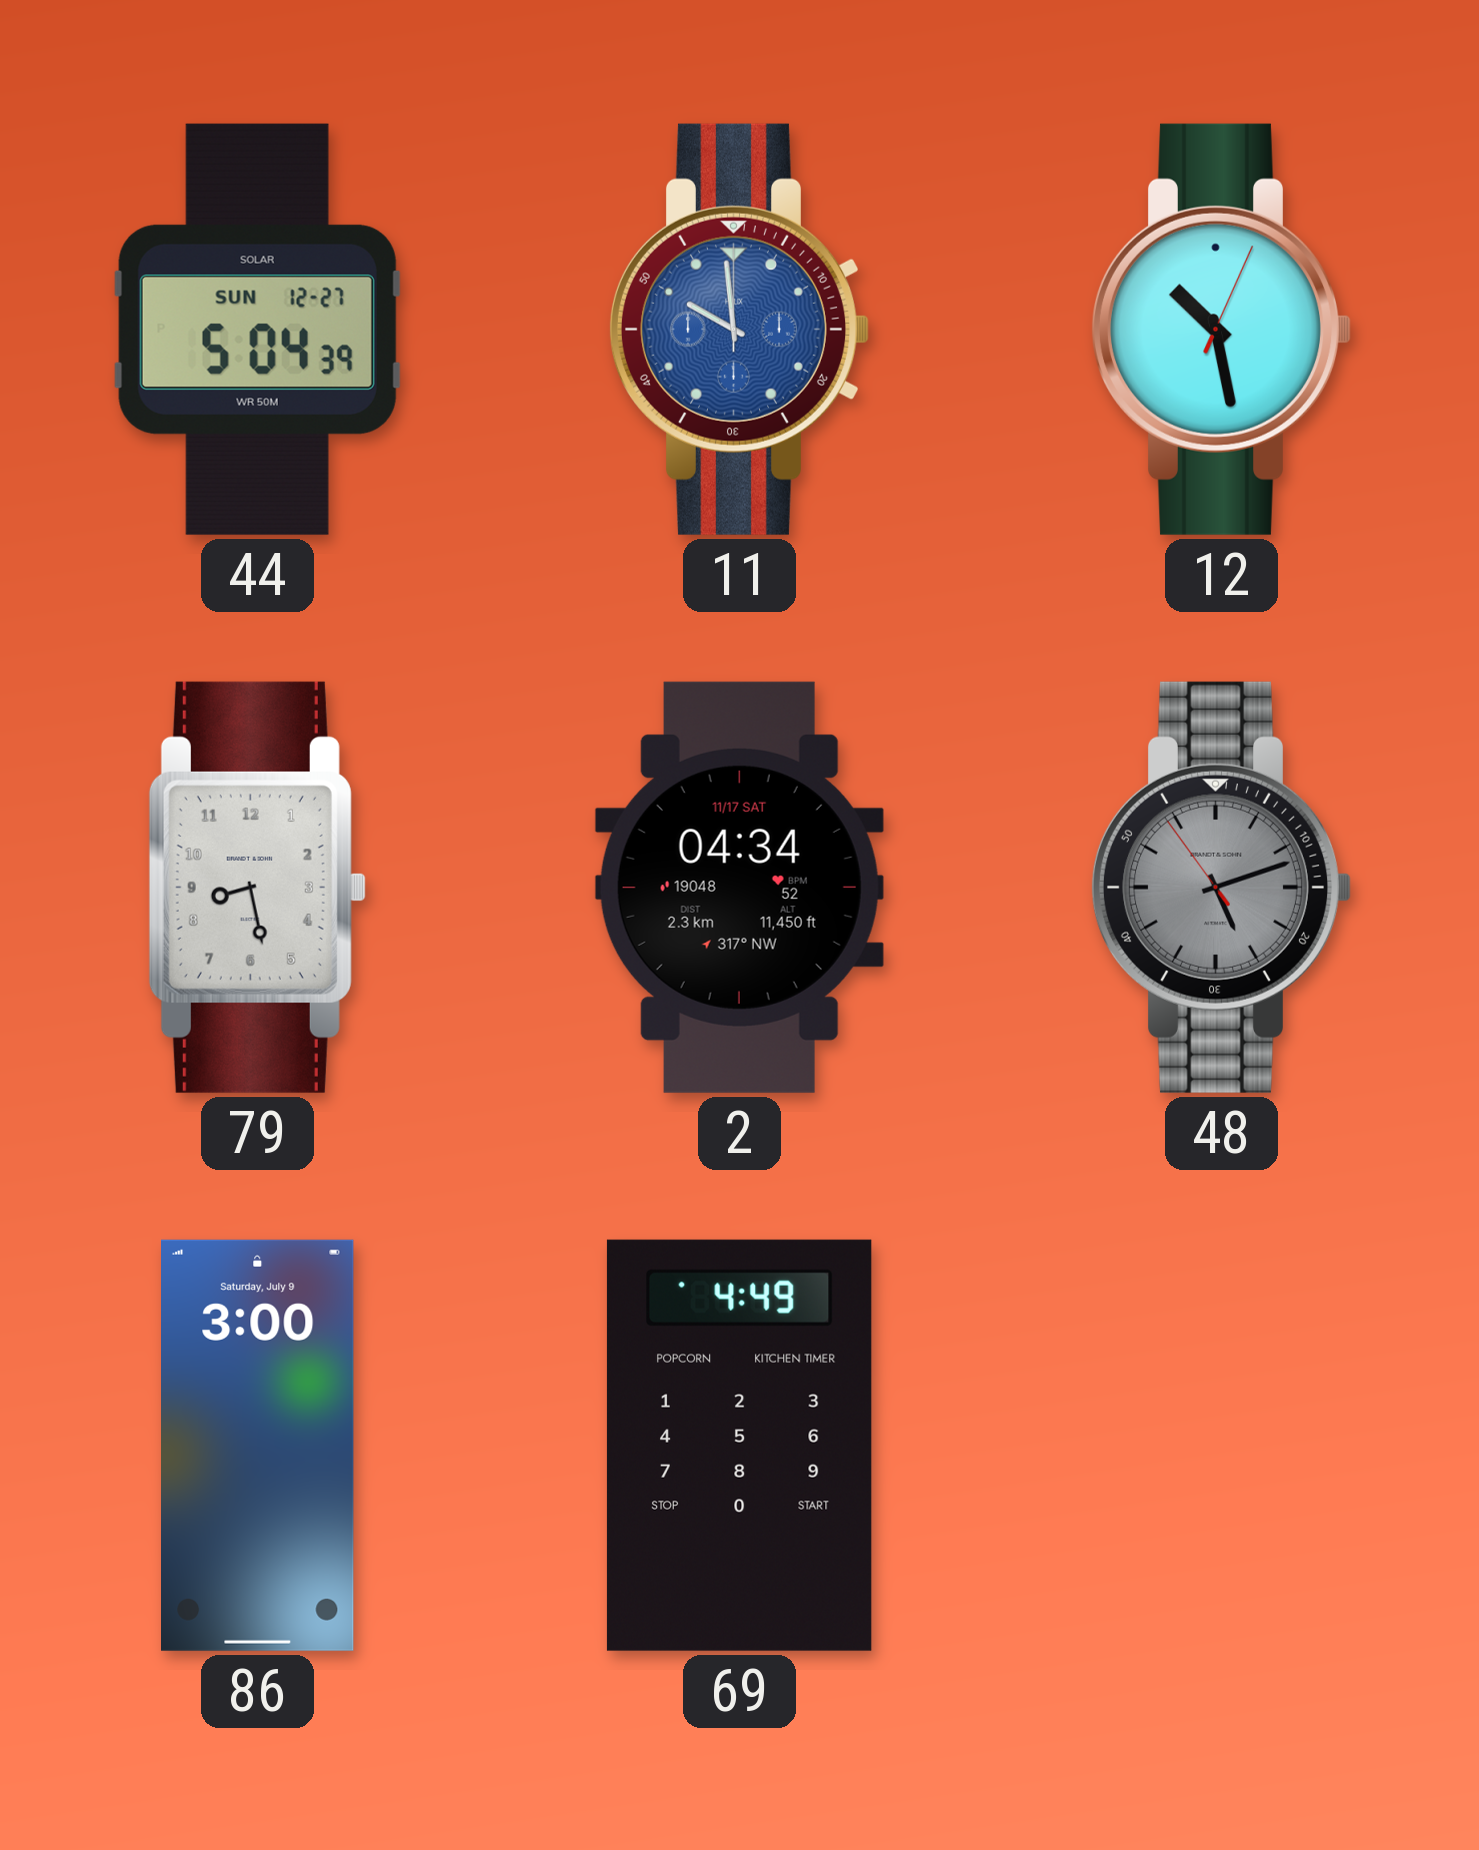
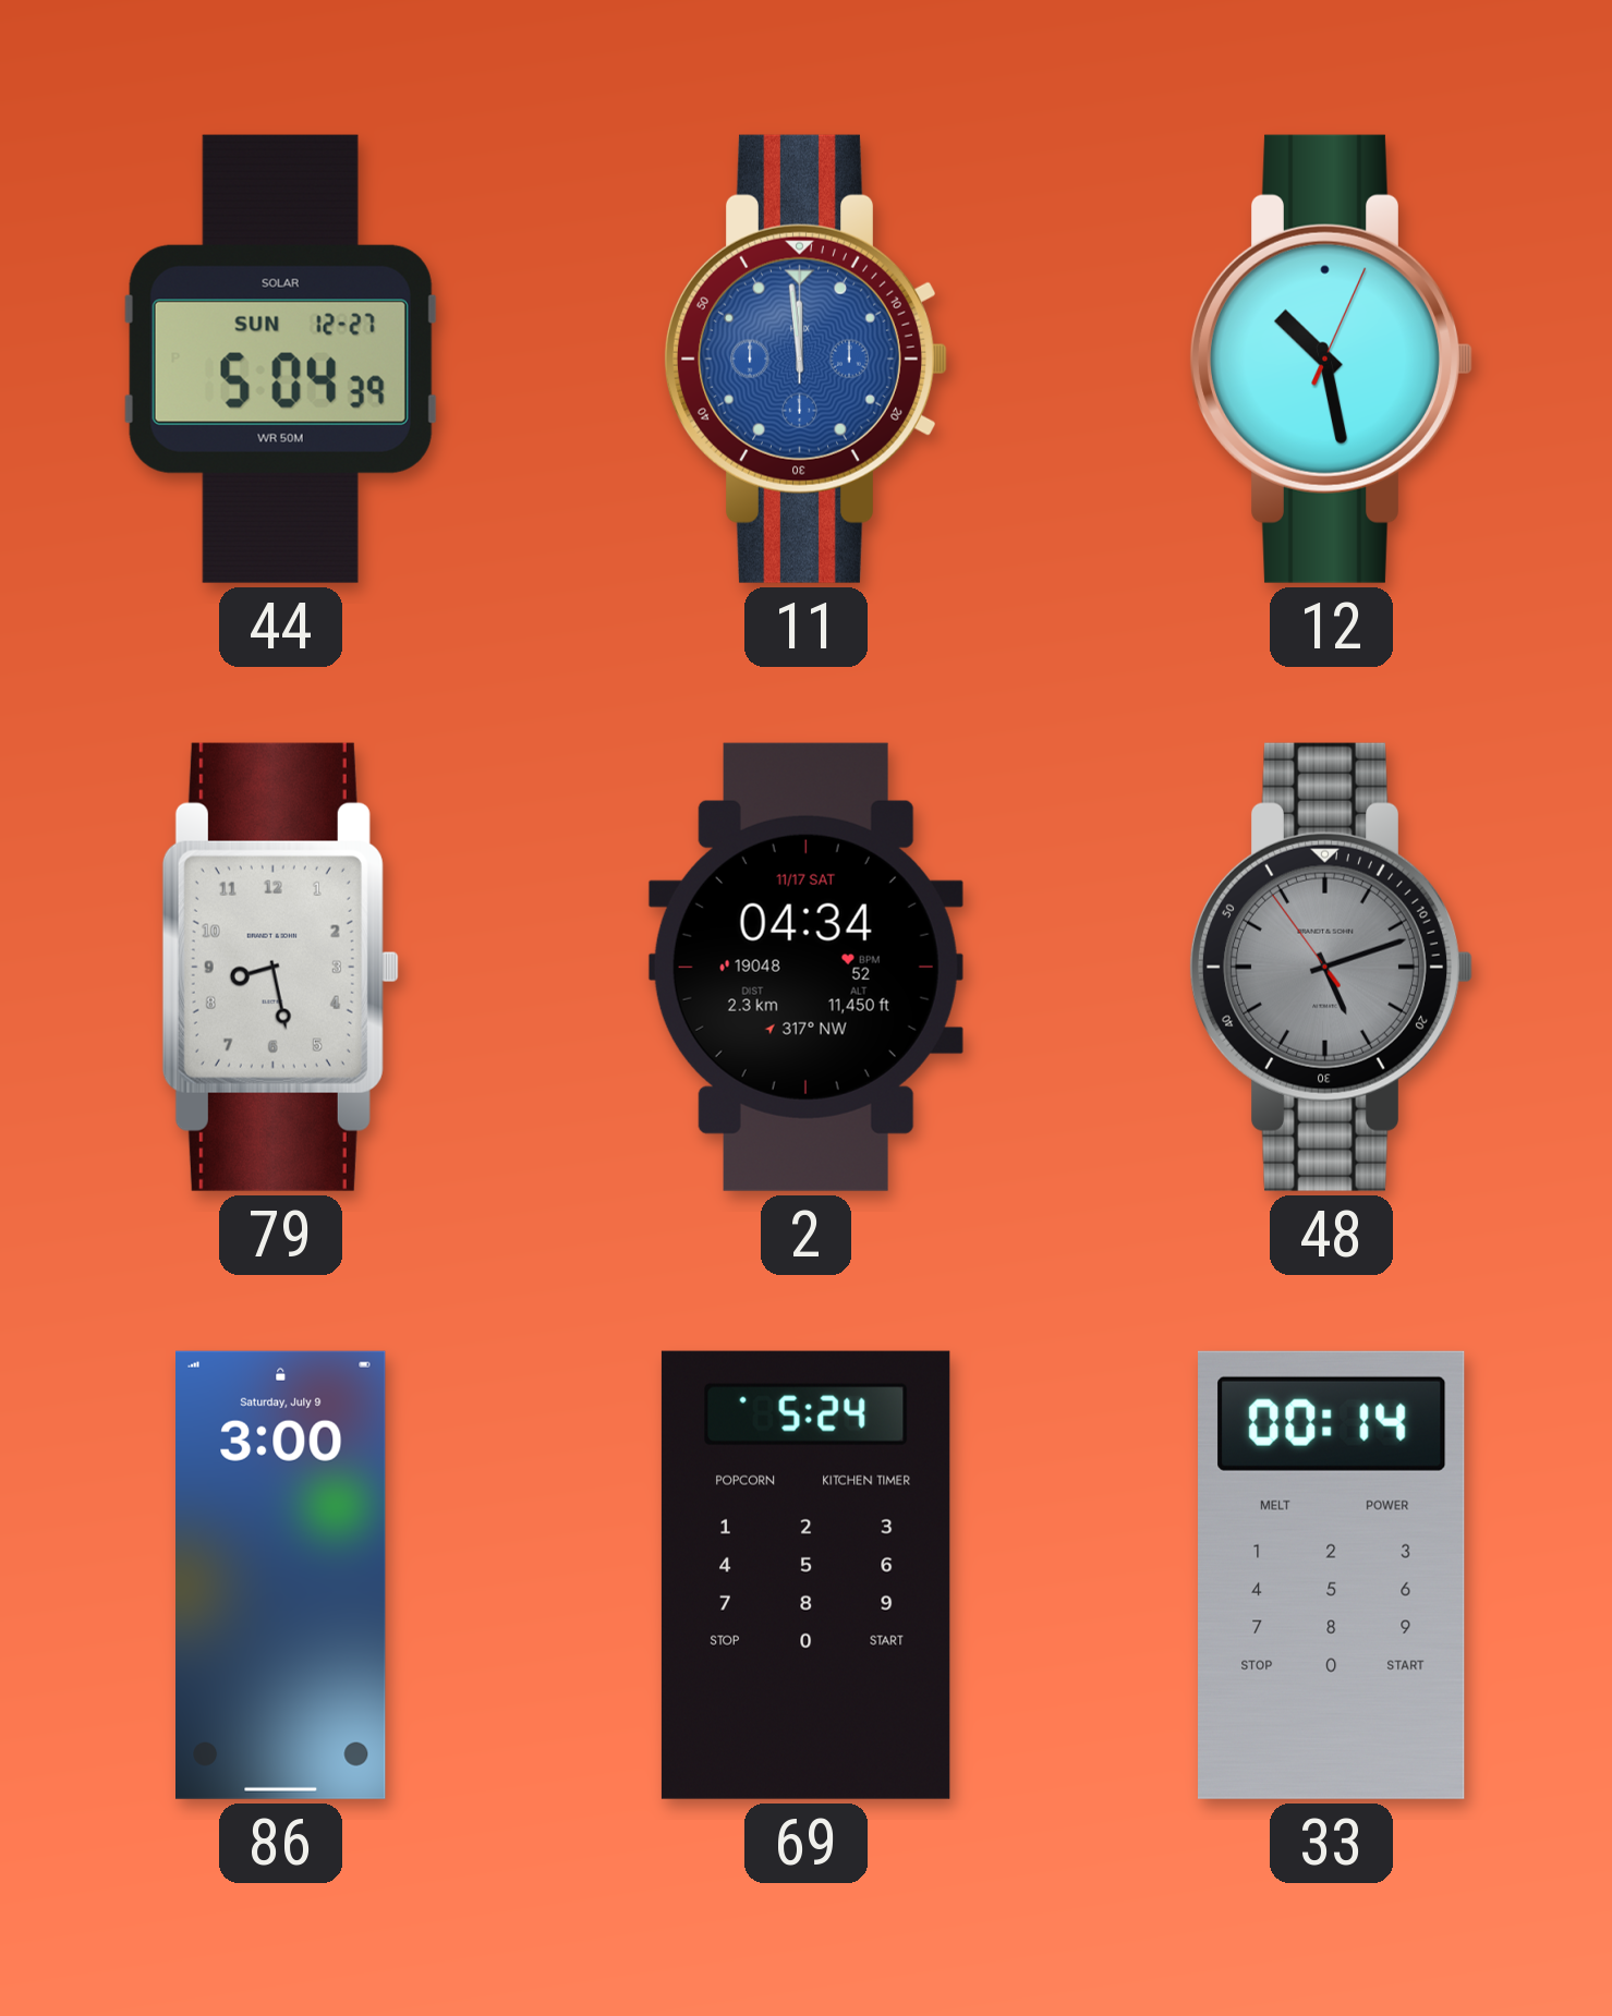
11: 9:59 -> 11:59 (804, 359)
69: 4:49 -> 5:24 (805, 1575)
33: none -> 00:14 (1332, 1575)
